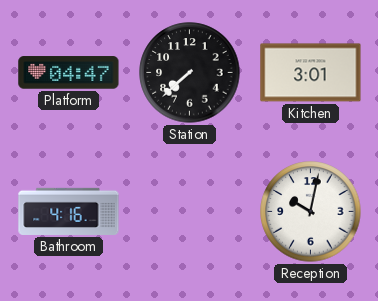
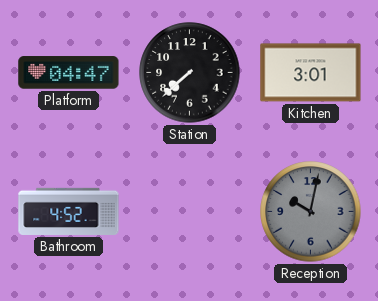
Bathroom: 4:16 -> 4:52 (69, 211)
Reception dial: white -> grey (311, 212)
